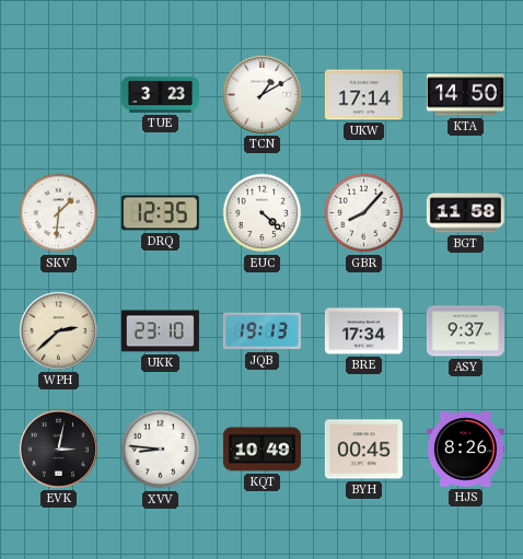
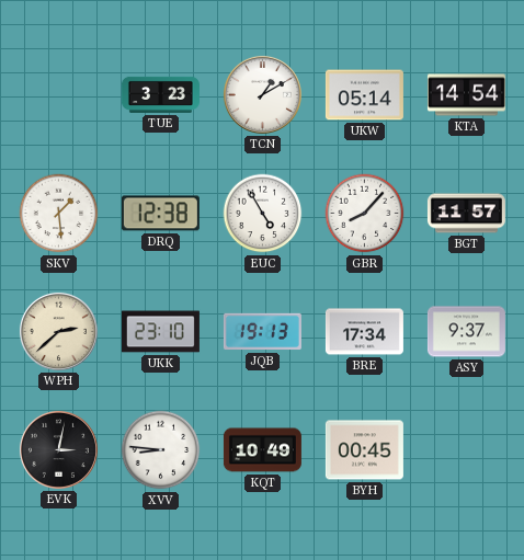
UKW: 17:14 -> 05:14 (364, 95)
KTA: 14:50 -> 14:54 (466, 95)
SKV: 1:31 -> 1:29 (59, 214)
DRQ: 12:35 -> 12:38 (160, 214)
EUC: 4:22 -> 4:55 (263, 214)
BGT: 11:58 -> 11:57 (466, 214)
HJS: 8:26 -> none (465, 450)
